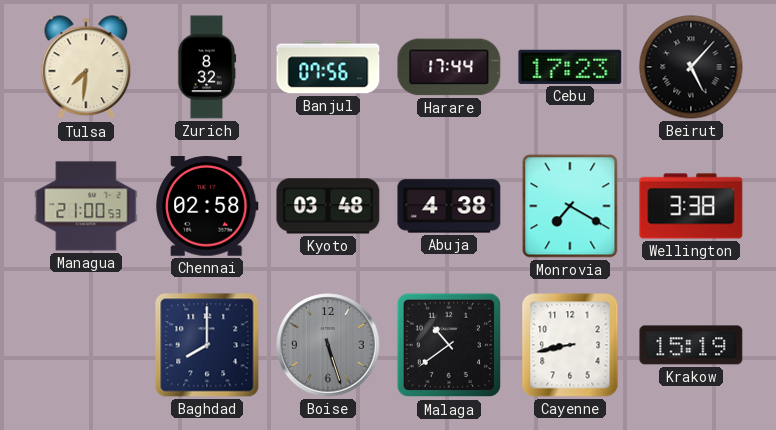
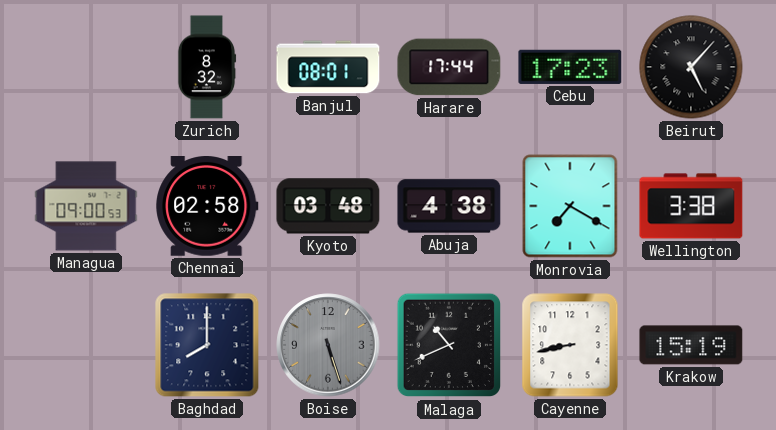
Tulsa: 7:31 -> none (86, 68)
Banjul: 07:56 -> 08:01 (328, 67)
Managua: 21:00 -> 09:00 (86, 206)
Malaga: 10:39 -> 10:41 (449, 345)
